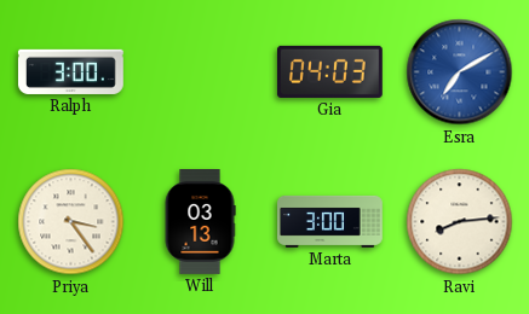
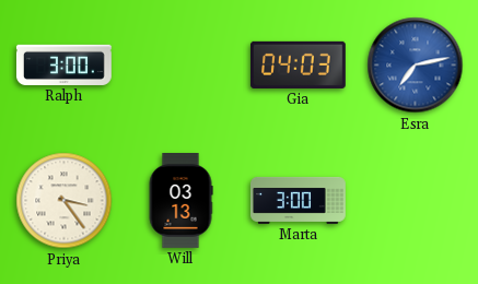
Esra: 7:10 -> 7:13 (416, 66)
Ravi: 8:14 -> none (460, 222)
